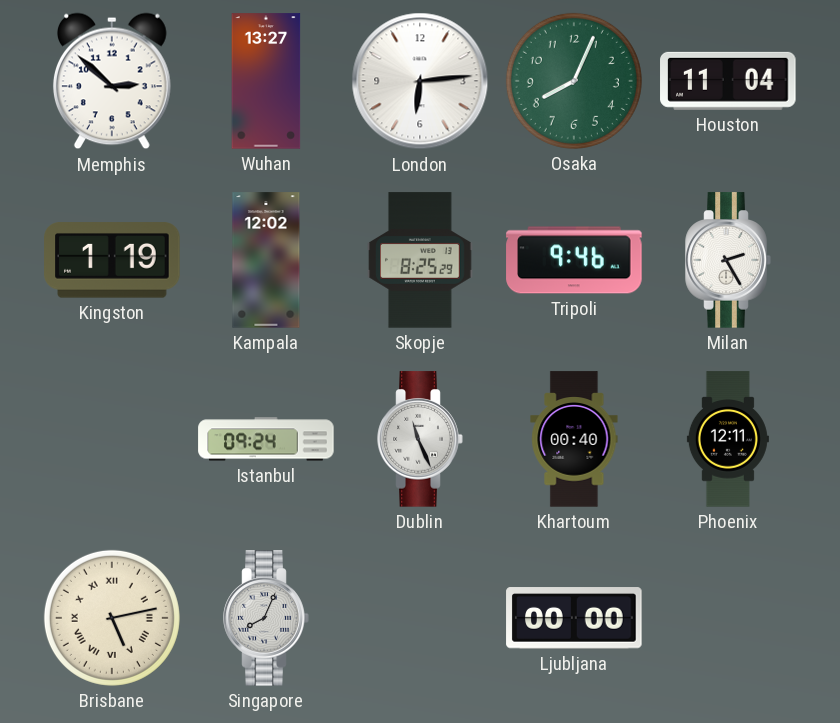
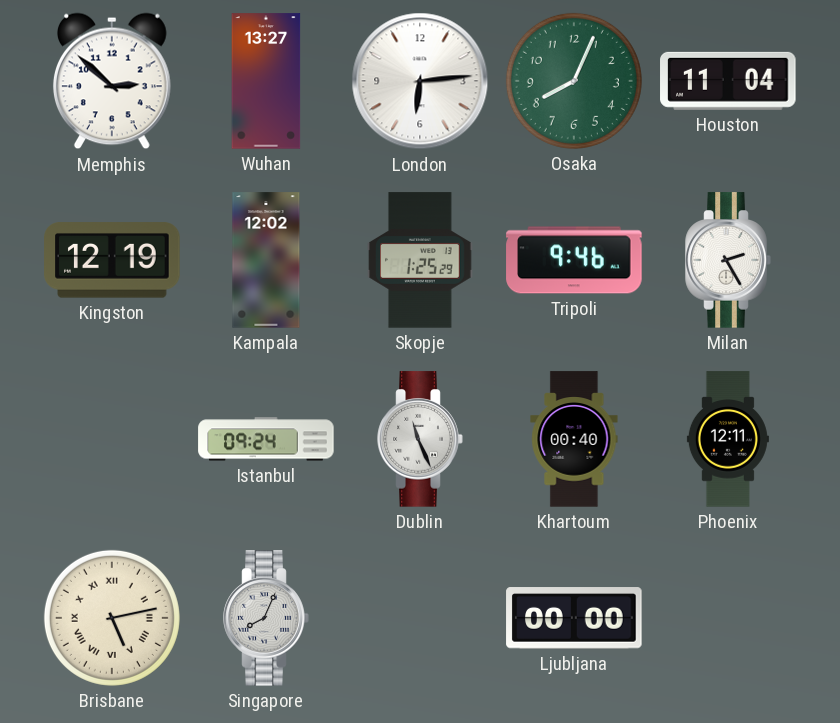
Kingston: 1:19 -> 12:19 (112, 260)
Skopje: 8:25 -> 1:25 (420, 260)
